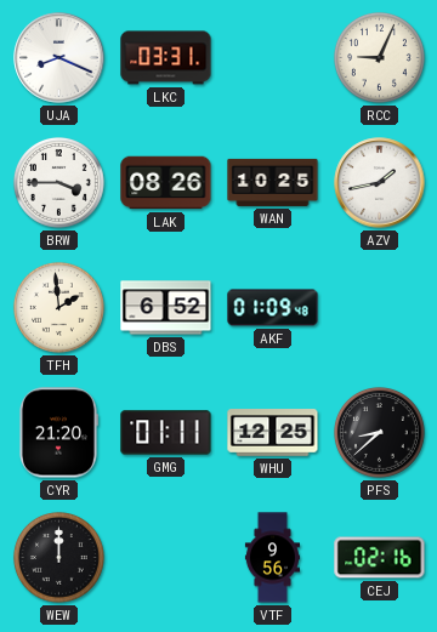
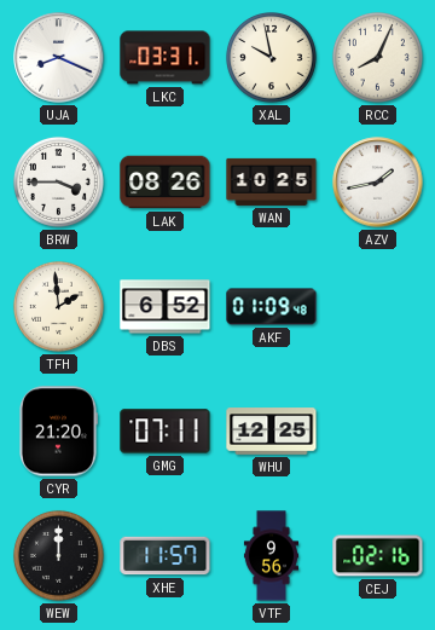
XAL: none -> 9:58 (272, 58)
RCC: 9:04 -> 8:04 (378, 58)
GMG: 01:11 -> 07:11 (166, 432)
PFS: 8:38 -> none (380, 433)
XHE: none -> 11:57 (166, 556)
